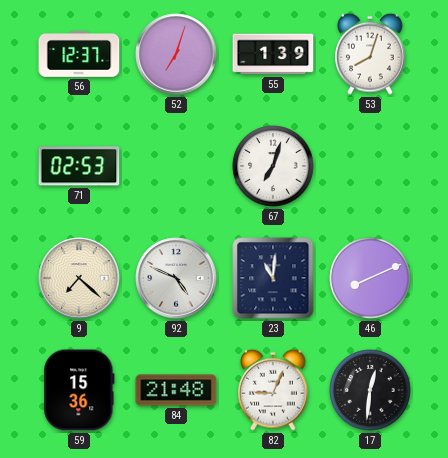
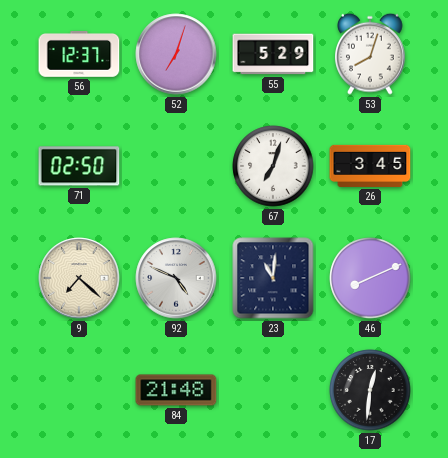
55: 1:39 -> 5:29 (273, 54)
71: 02:53 -> 02:50 (79, 166)
26: none -> 3:45 (370, 166)
59: 15:36 -> none (79, 390)
82: 9:04 -> none (274, 390)
